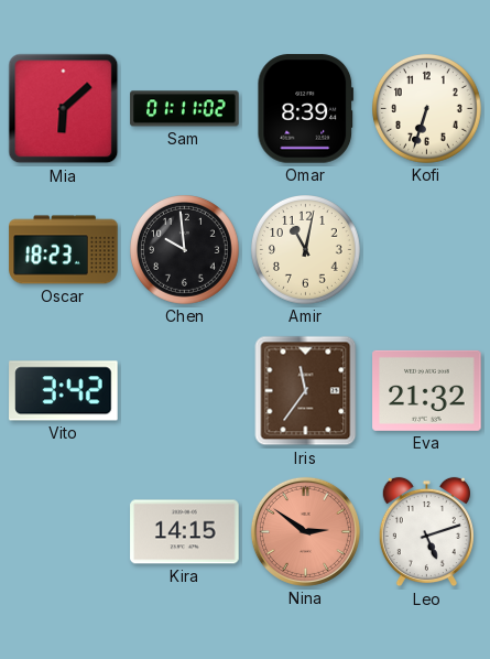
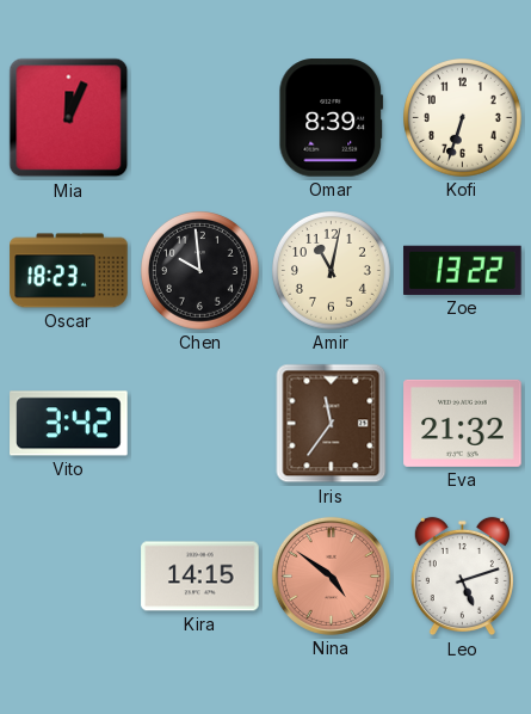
Mia: 6:08 -> 12:04 (69, 118)
Sam: 01:11 -> none (185, 109)
Zoe: none -> 13:22 (463, 270)
Nina: 2:51 -> 4:51 (331, 575)
